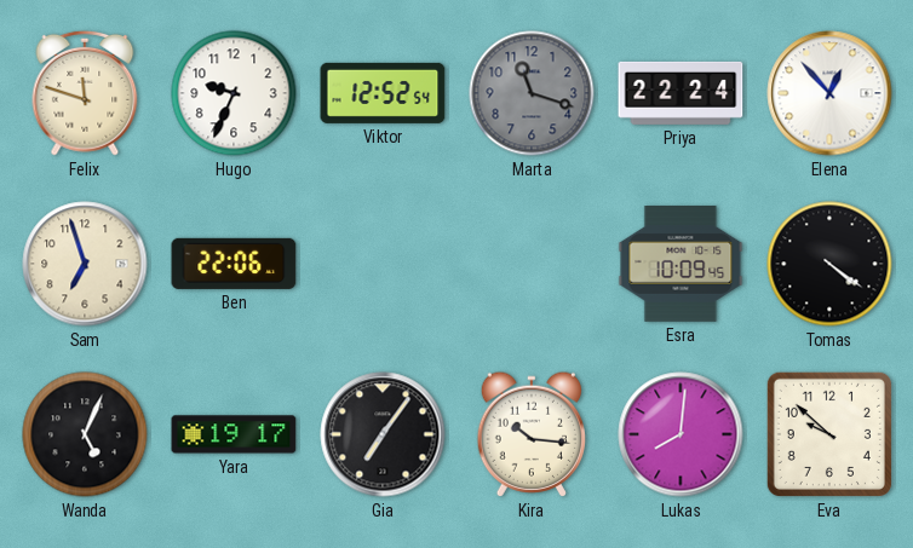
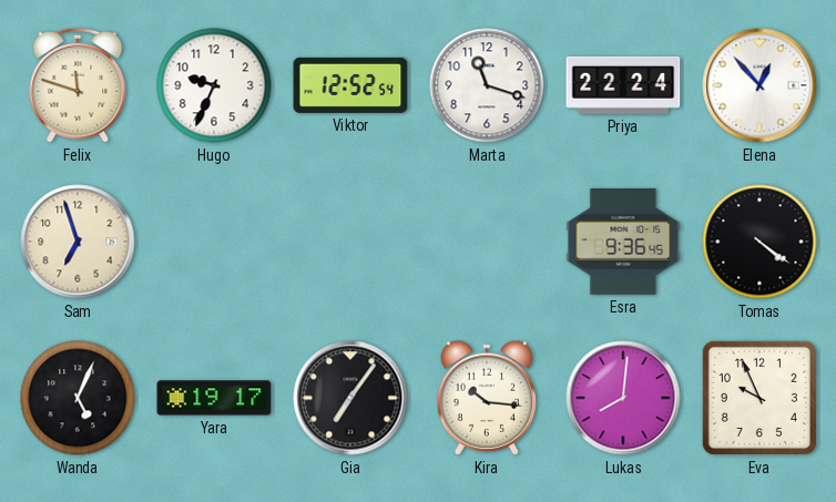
Marta dial: grey -> white (487, 85)
Ben: 22:06 -> none (234, 264)
Esra: 10:09 -> 9:36 (623, 243)
Eva: 9:52 -> 9:56 (759, 398)
